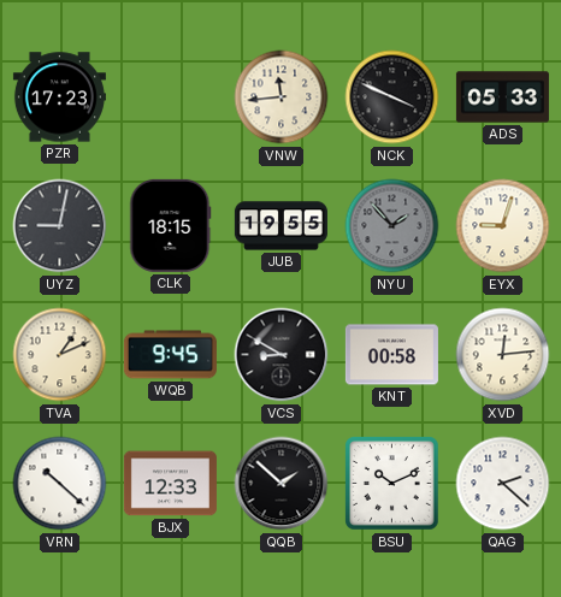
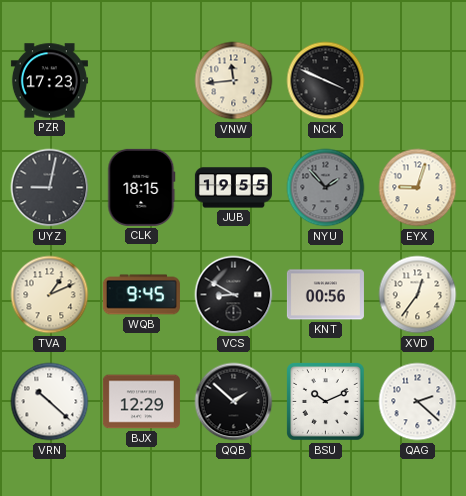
ADS: 05:33 -> none (502, 97)
KNT: 00:58 -> 00:56 (325, 295)
XVD: 12:14 -> 12:36 (418, 295)
BJX: 12:33 -> 12:29 (141, 402)
